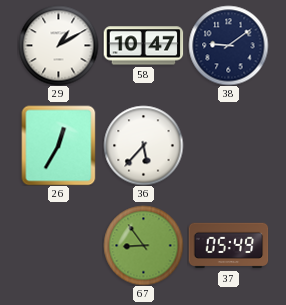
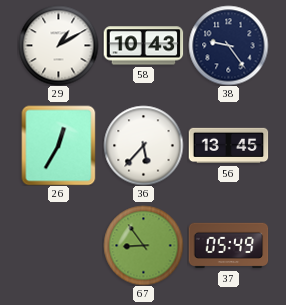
58: 10:47 -> 10:43 (143, 46)
38: 9:09 -> 9:24 (228, 45)
56: none -> 13:45 (228, 146)
